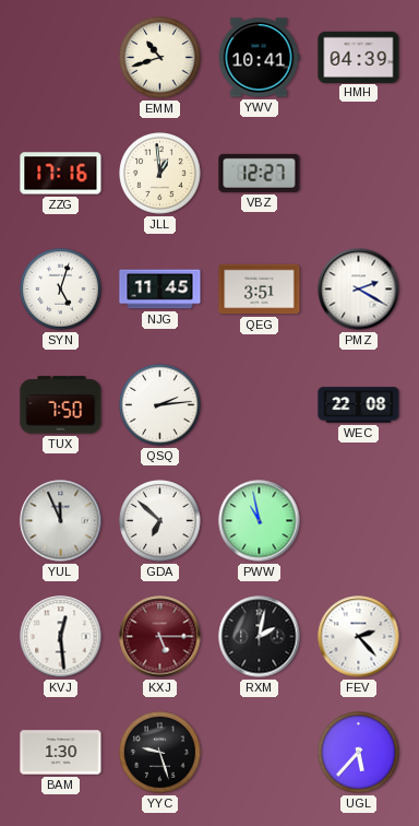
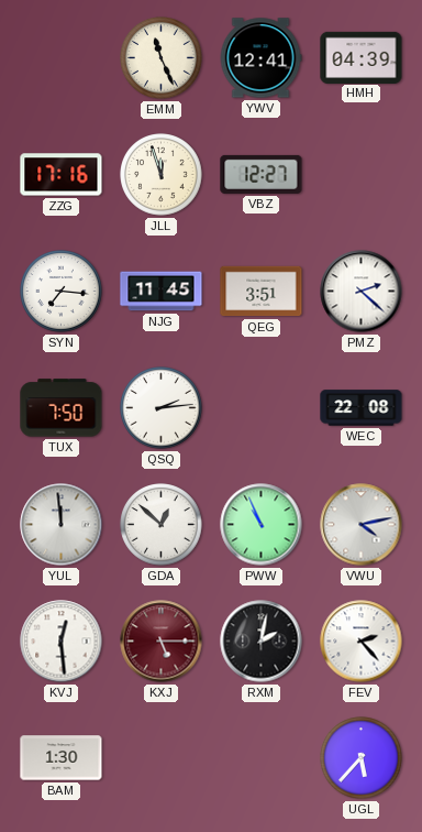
EMM: 10:42 -> 11:26 (162, 58)
YWV: 10:41 -> 12:41 (260, 58)
JLL: 12:59 -> 11:57 (162, 175)
SYN: 5:03 -> 7:16 (62, 292)
PMZ: 2:20 -> 2:22 (362, 292)
YUL: 11:56 -> 11:59 (62, 525)
GDA: 6:52 -> 12:52 (162, 525)
PWW: 10:58 -> 10:56 (262, 525)
VWU: none -> 4:13 (362, 525)
YYC: 9:27 -> none (160, 753)
